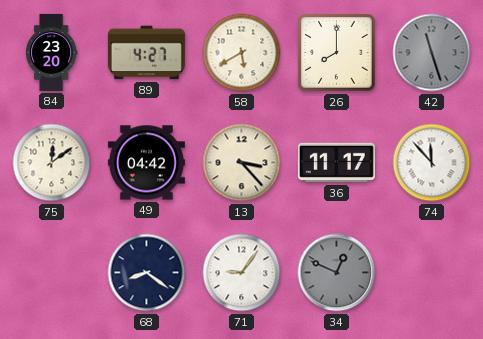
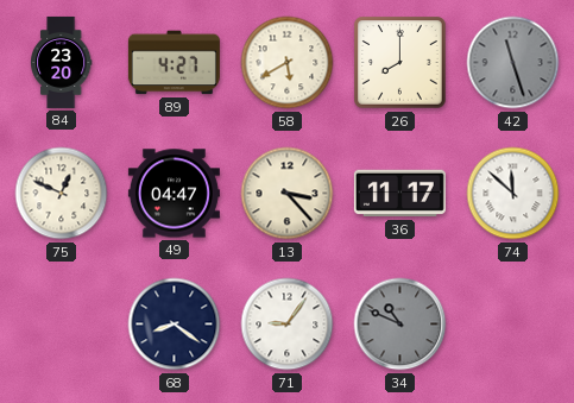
75: 12:09 -> 12:49 (62, 194)
49: 04:42 -> 04:47 (174, 194)
74: 11:53 -> 11:52 (513, 194)
34: 12:49 -> 10:49 (400, 325)
